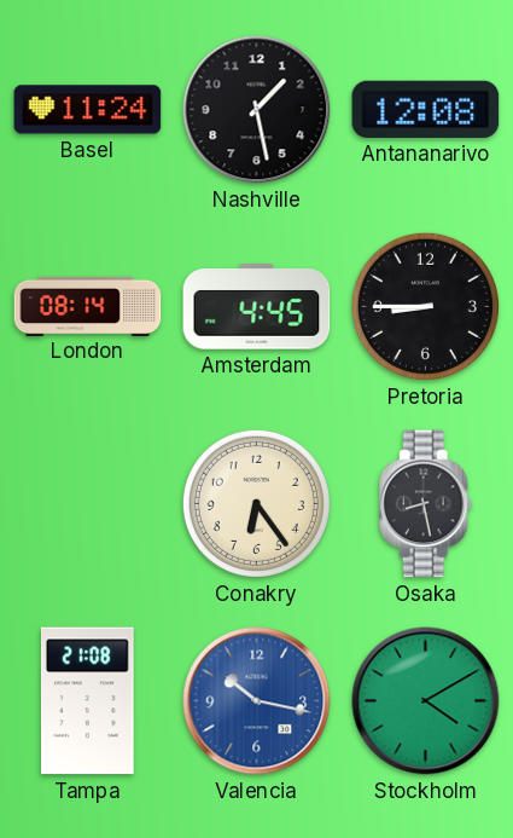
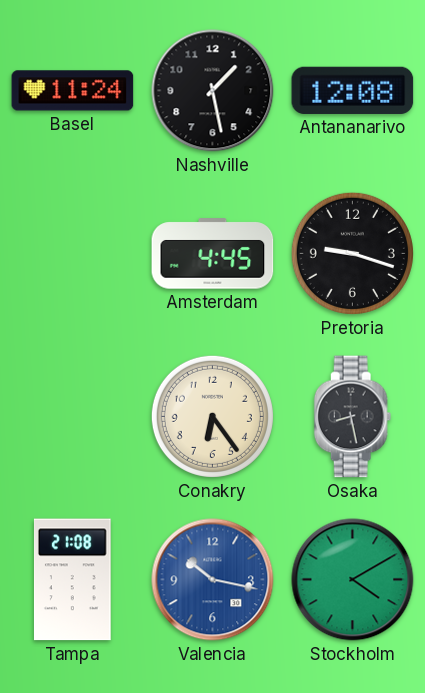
London: 08:14 -> none (88, 306)
Pretoria: 8:45 -> 9:18 (352, 253)
